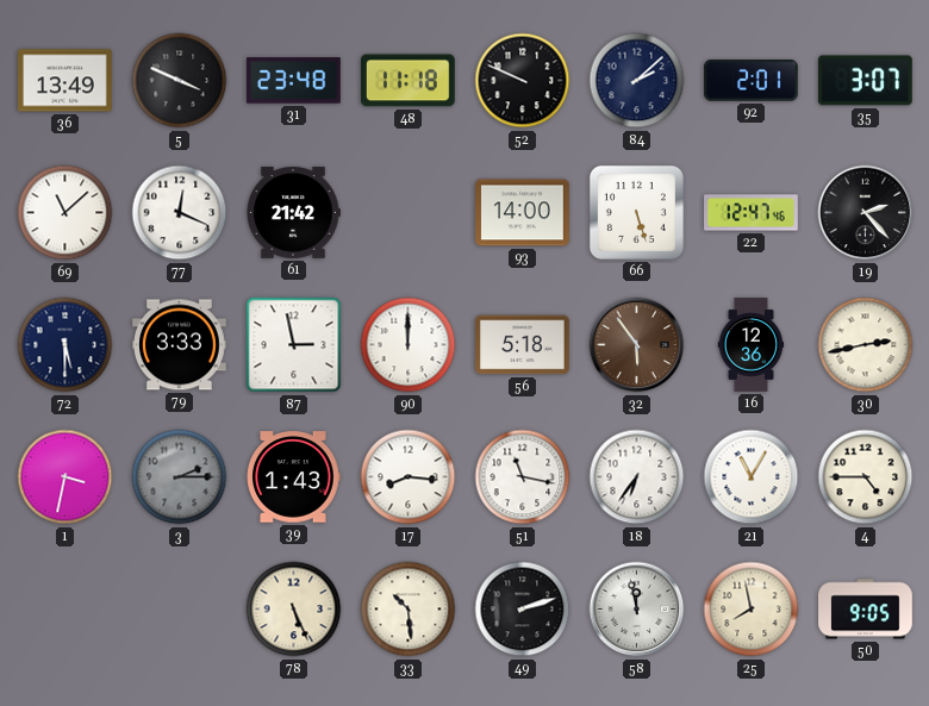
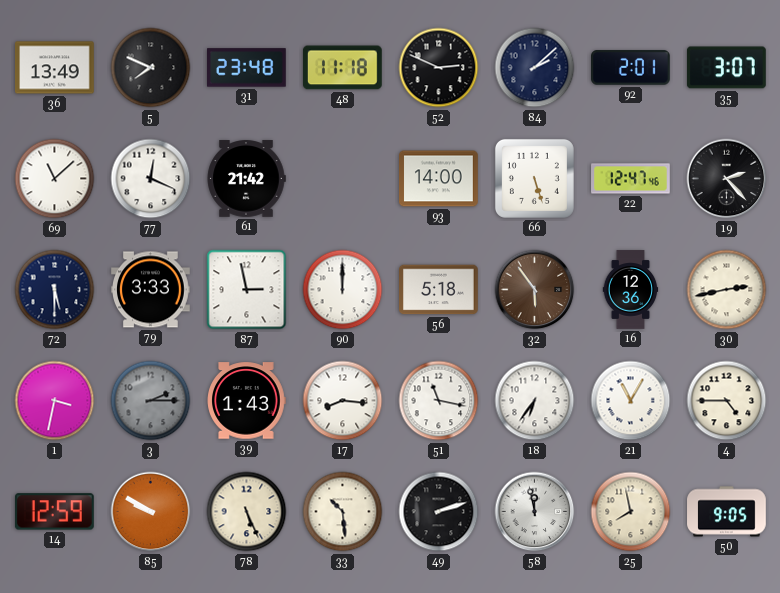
5: 3:49 -> 7:49 (151, 68)
52: 9:49 -> 2:49 (439, 68)
14: none -> 12:59 (54, 512)
85: none -> 9:50 (151, 512)
